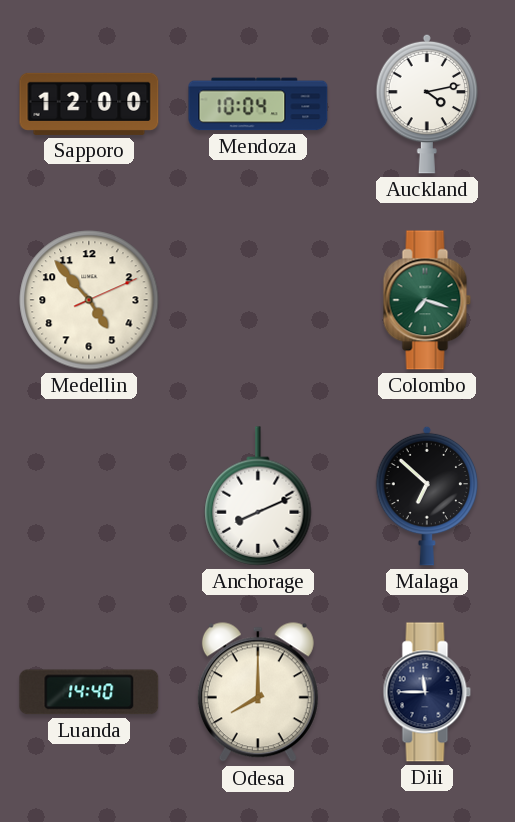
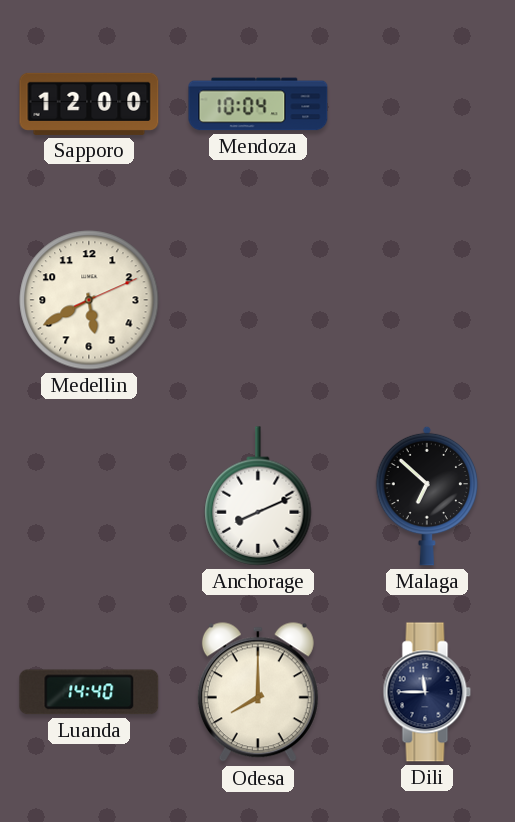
Auckland: 4:13 -> none (427, 104)
Medellin: 4:53 -> 5:40 (89, 300)
Colombo: 7:18 -> none (427, 300)
